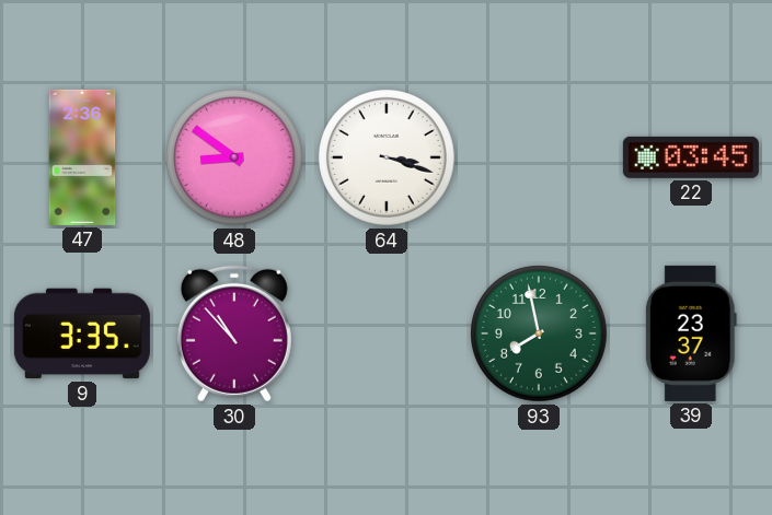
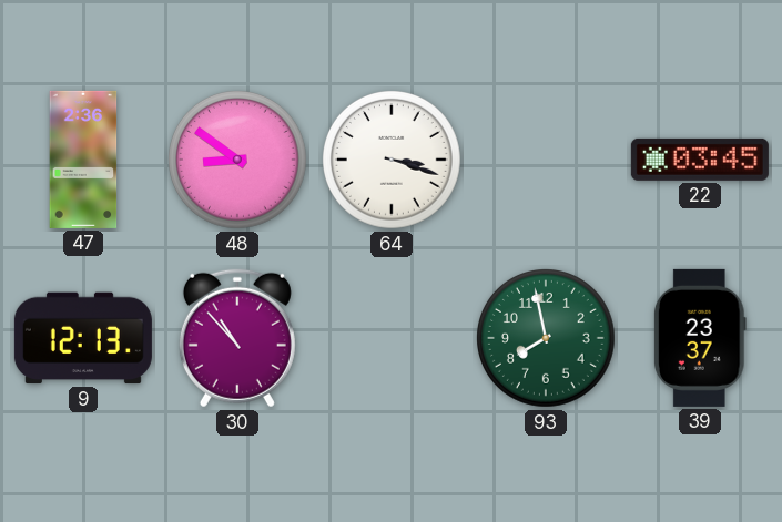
9: 3:35 -> 12:13 (83, 338)
